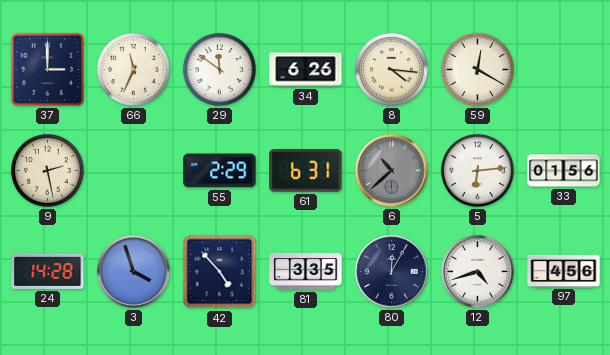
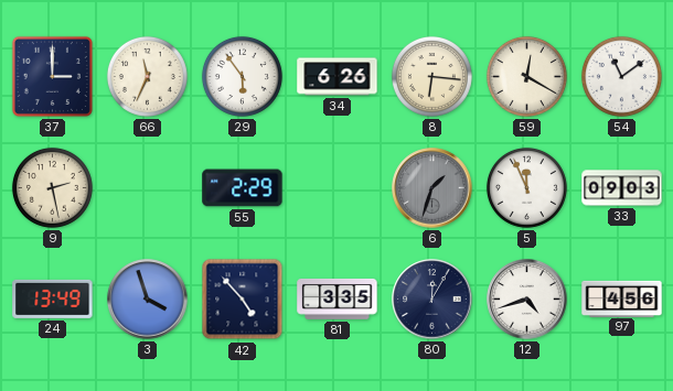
29: 11:51 -> 5:54 (242, 76)
8: 4:16 -> 6:16 (431, 76)
54: none -> 11:09 (621, 76)
61: 6:31 -> none (306, 171)
6: 10:38 -> 1:33 (432, 188)
5: 6:14 -> 11:56 (526, 187)
33: 01:56 -> 09:03 (622, 188)
24: 14:28 -> 13:49 (53, 298)
